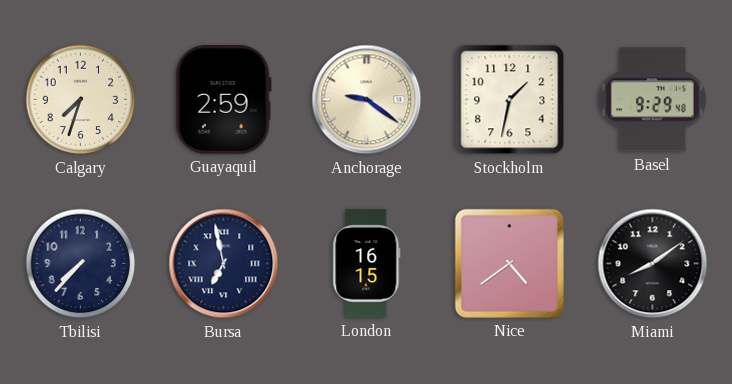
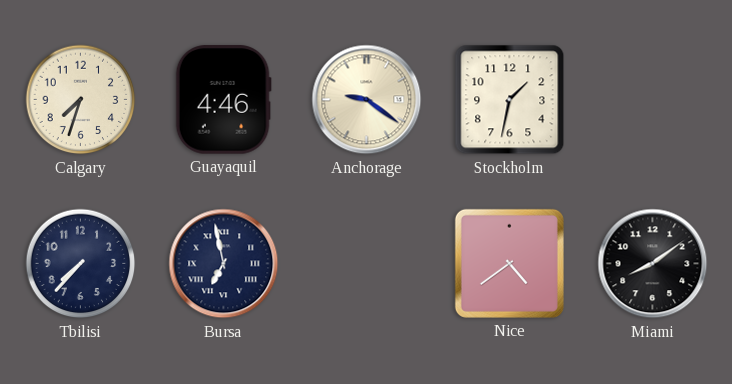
Guayaquil: 2:59 -> 4:46 (223, 100)
Basel: 9:29 -> none (652, 100)
London: 16:15 -> none (367, 264)
